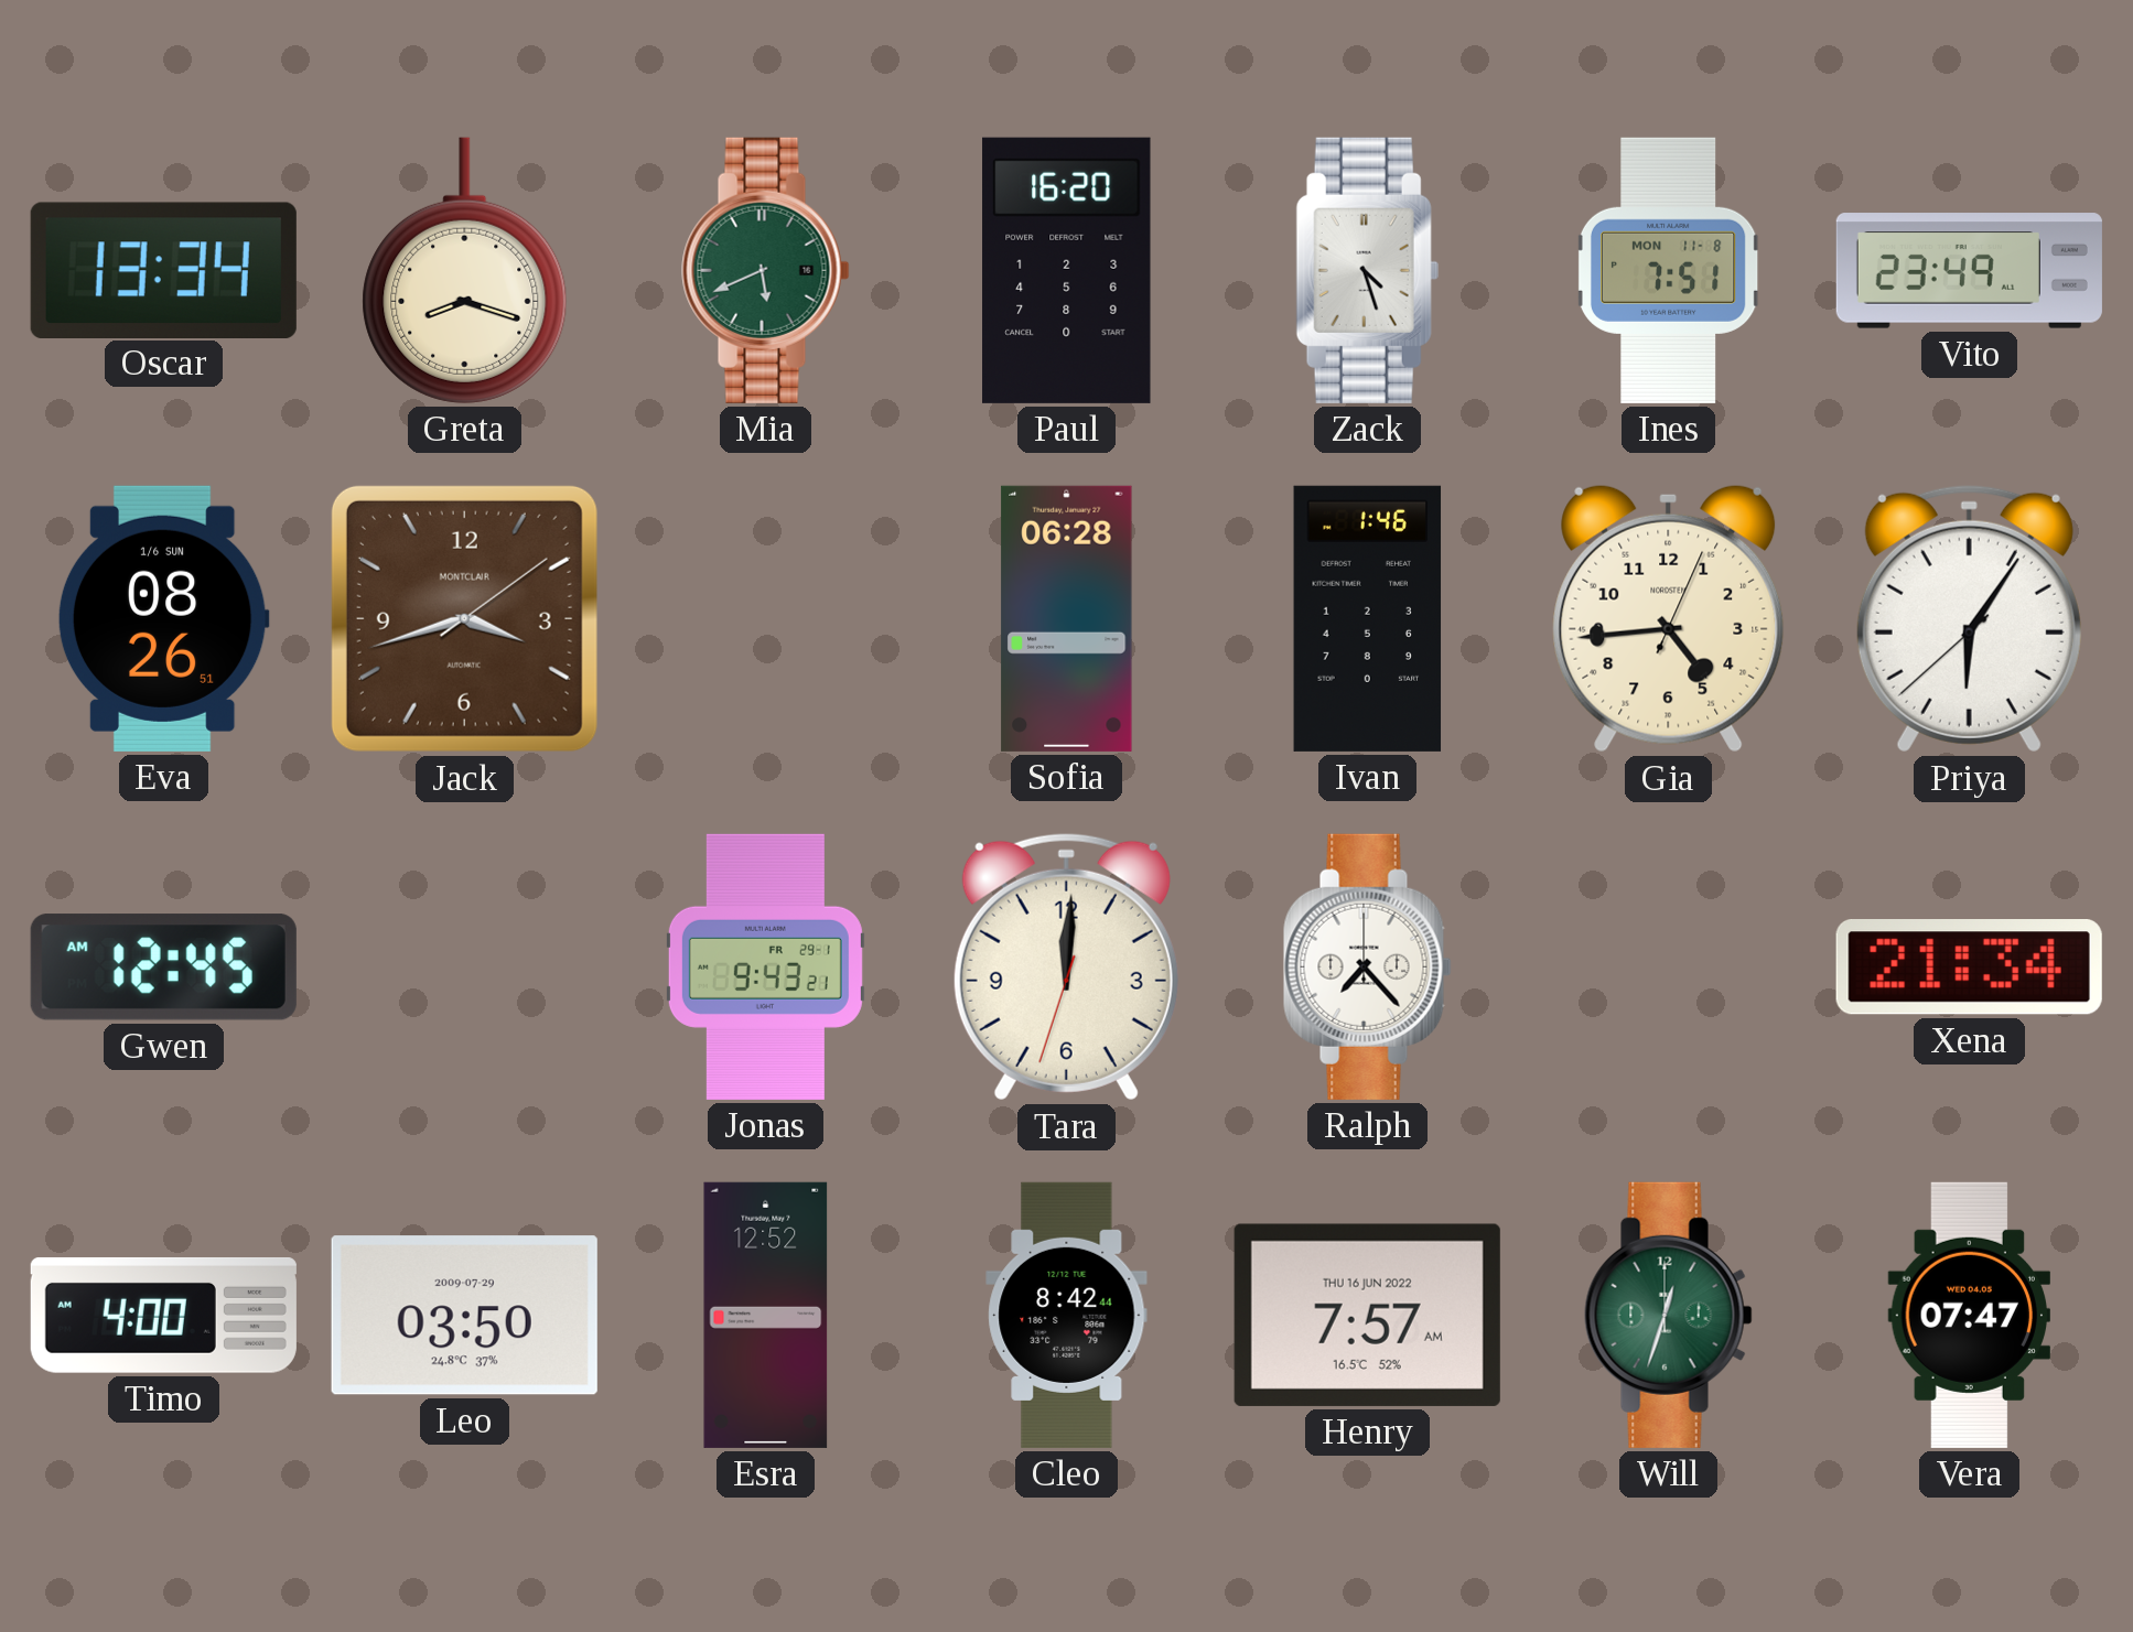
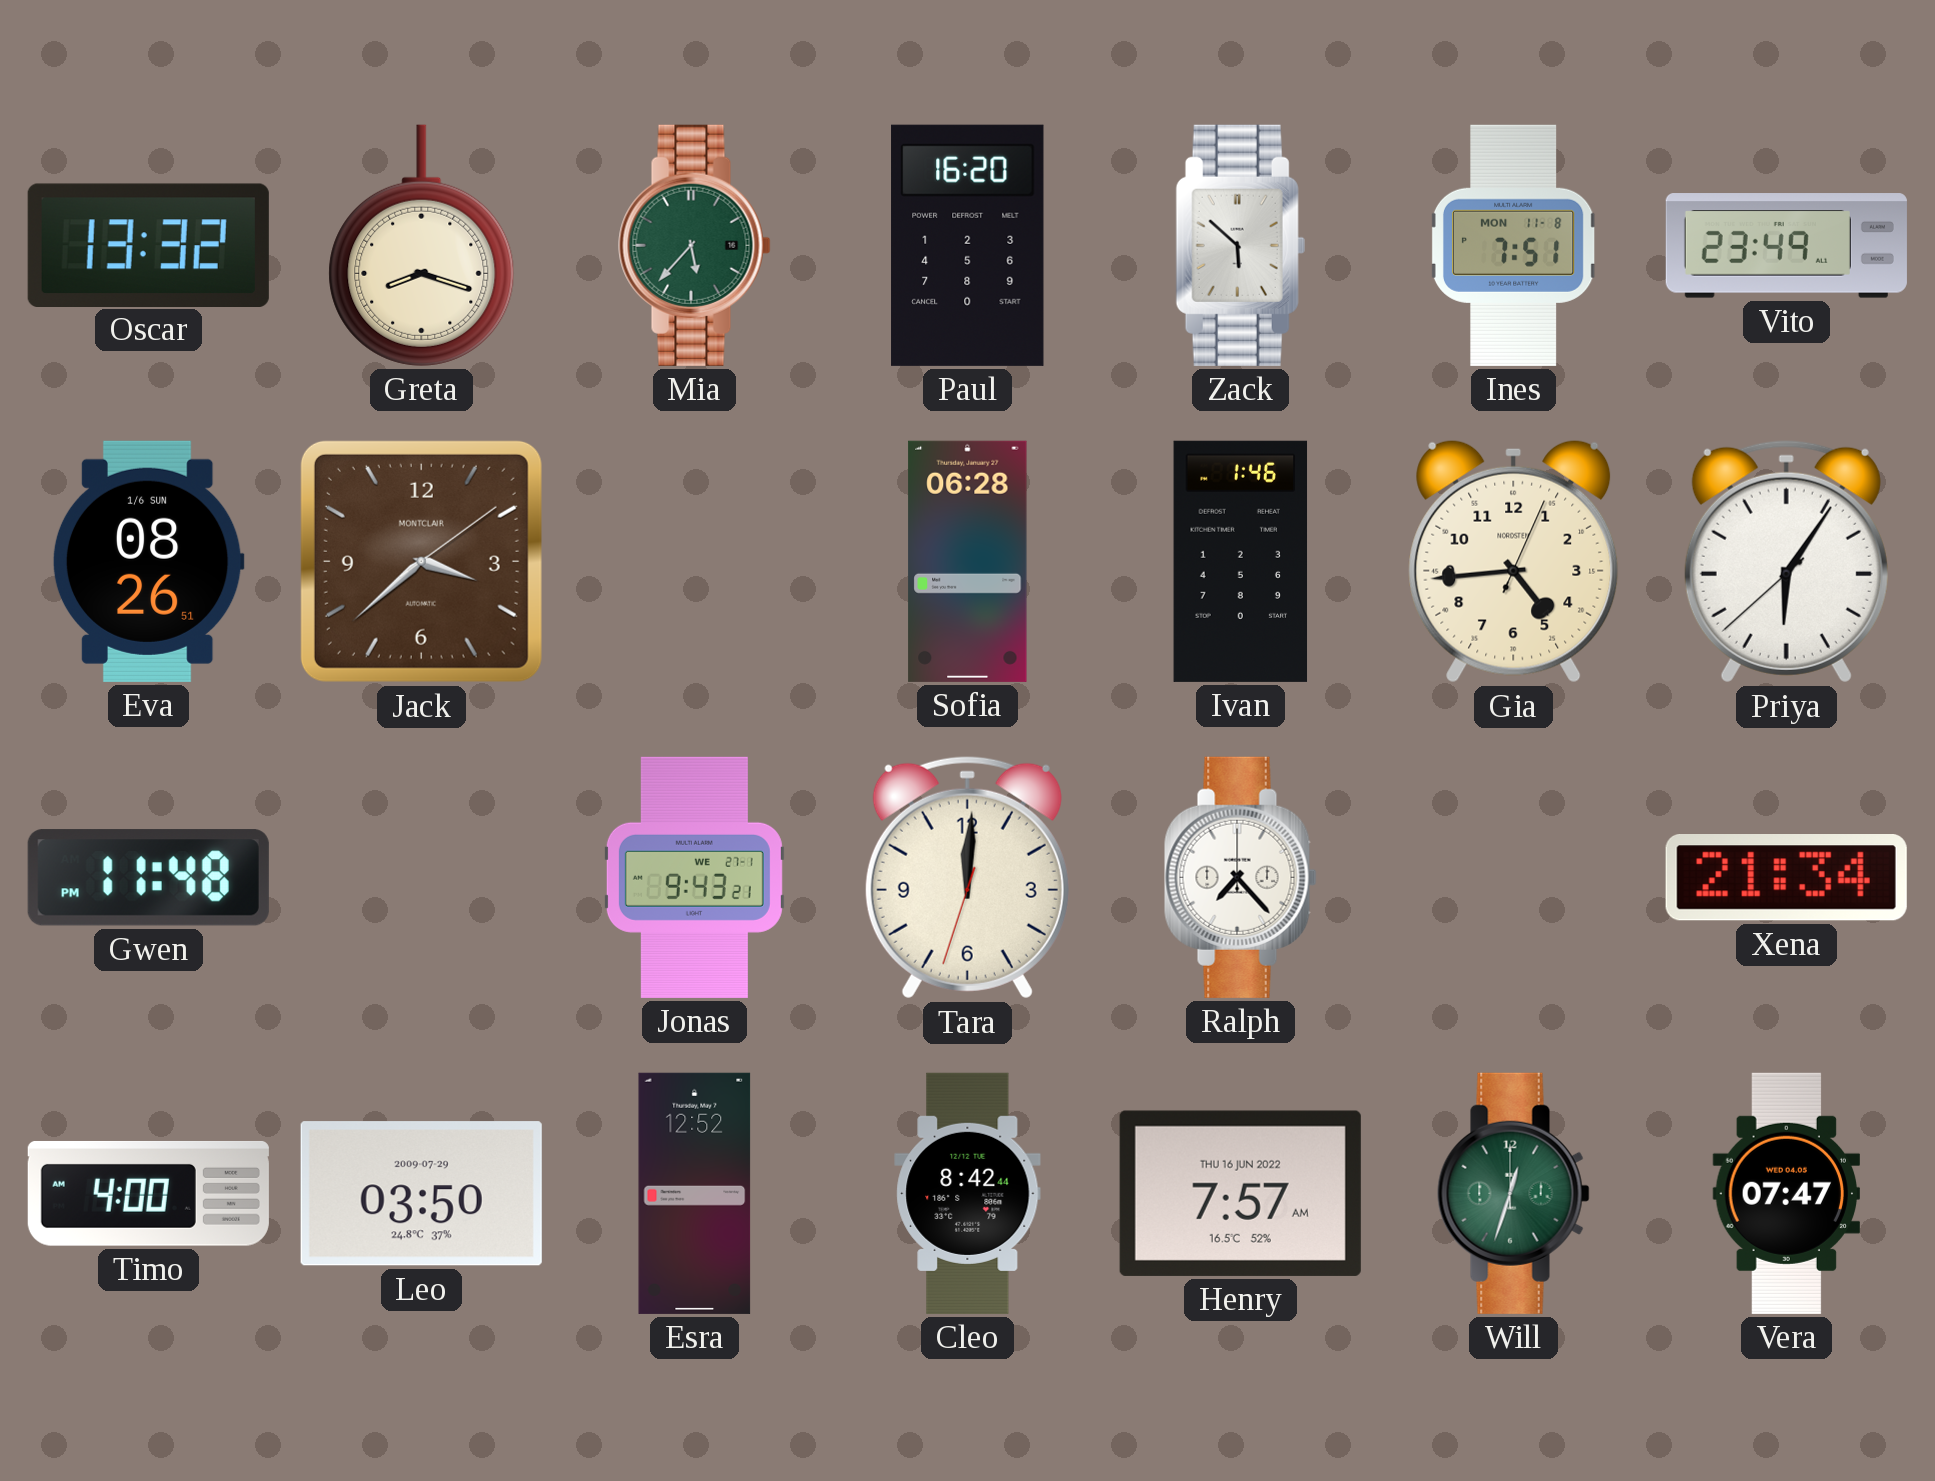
Oscar: 13:34 -> 13:32 (148, 245)
Mia: 5:41 -> 5:37 (695, 245)
Zack: 4:27 -> 5:52 (1240, 245)
Jack: 3:42 -> 3:38 (421, 561)
Gwen: 12:45 -> 11:48 (148, 878)
Jonas date: FR 29-1 -> WE 27-1 (694, 877)
